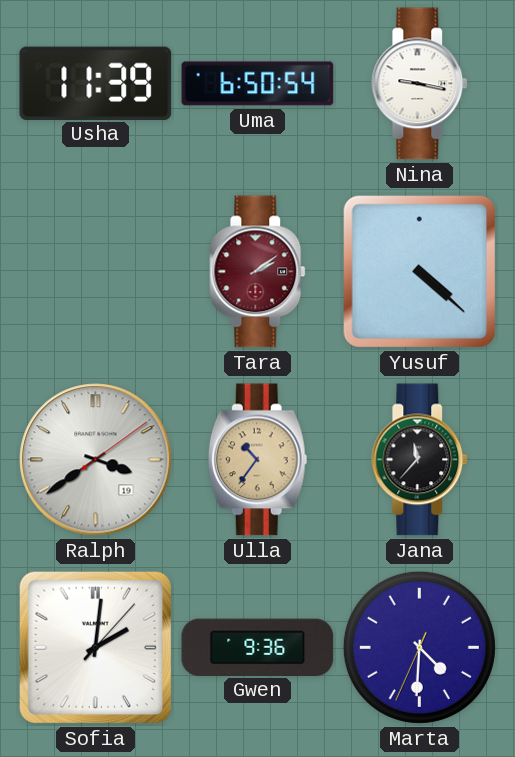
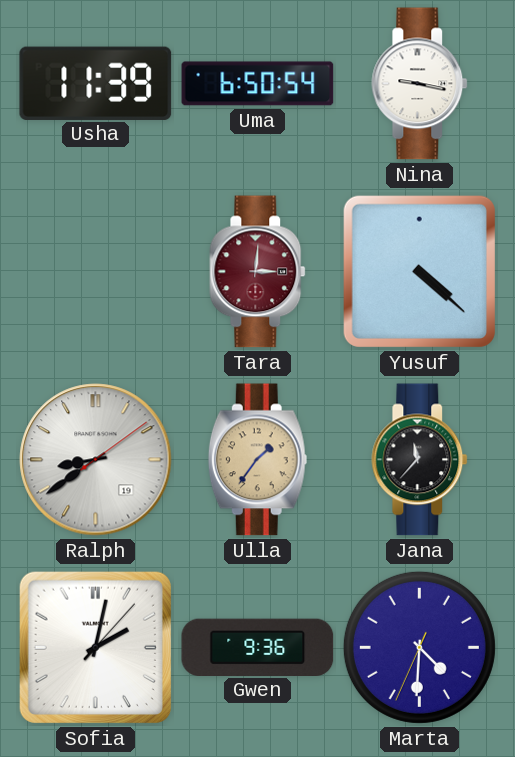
Tara: 2:09 -> 3:01 (258, 272)
Ralph: 3:39 -> 8:39 (96, 460)
Ulla: 10:36 -> 1:36 (257, 460)
Sofia: 2:01 -> 2:02 (95, 647)
